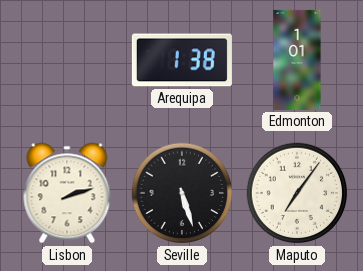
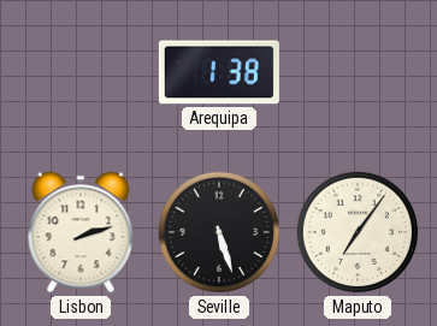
Edmonton: 1:01 -> none (297, 60)
